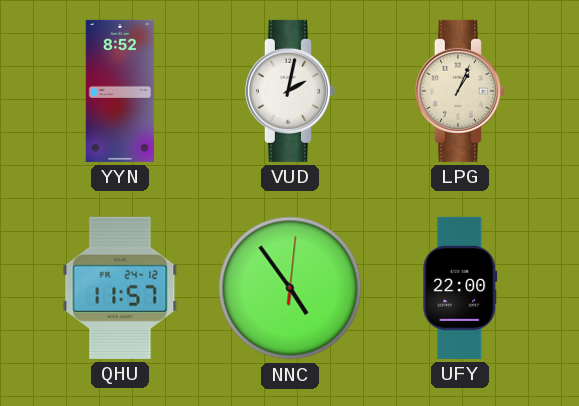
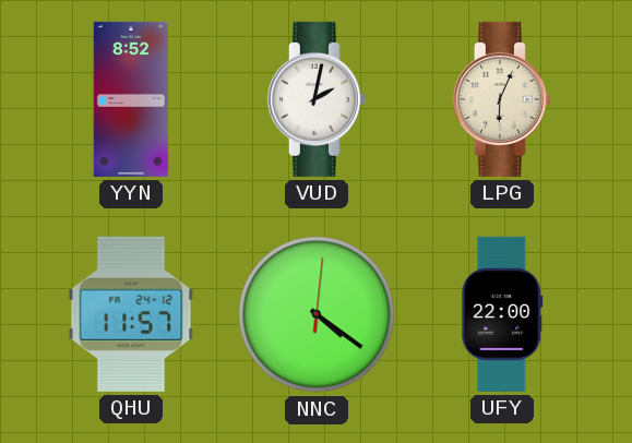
LPG: 1:04 -> 6:04 (502, 99)
NNC: 4:54 -> 4:21 (317, 314)
